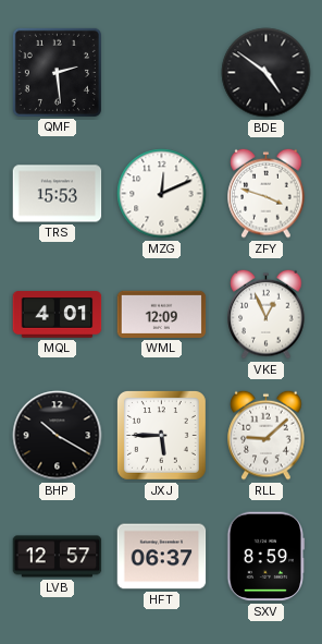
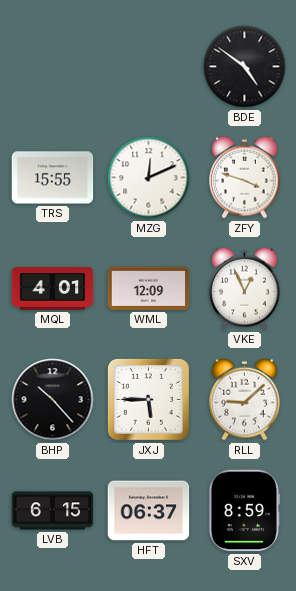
QMF: 2:29 -> none (57, 72)
TRS: 15:53 -> 15:55 (53, 178)
BHP: 10:20 -> 10:23 (53, 400)
LVB: 12:57 -> 6:15 (53, 511)
